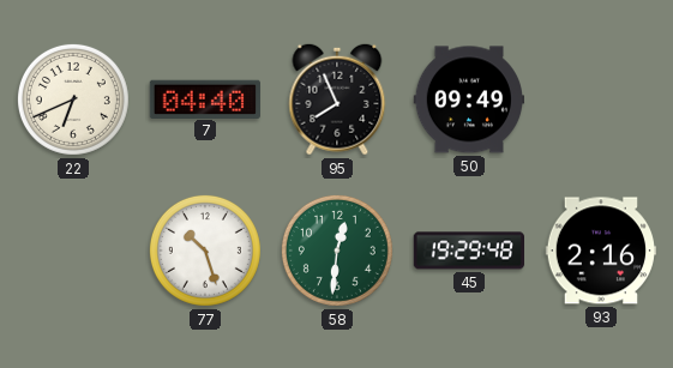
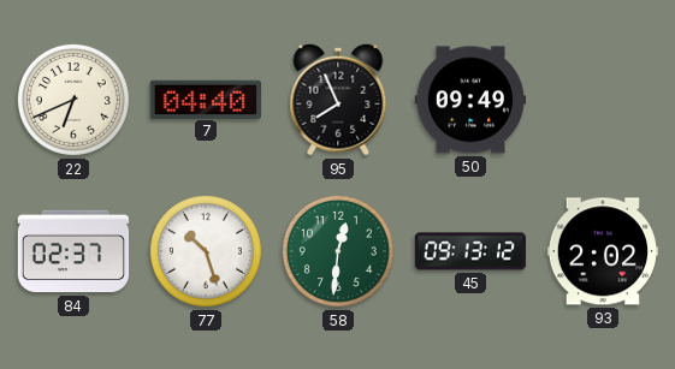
84: none -> 02:37 (73, 251)
45: 19:29 -> 09:13 (469, 251)
93: 2:16 -> 2:02 (602, 251)
